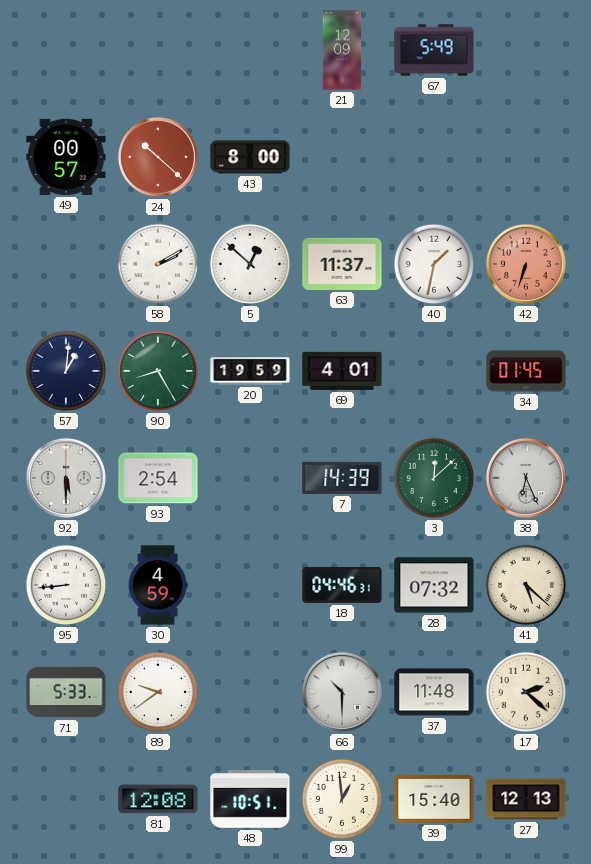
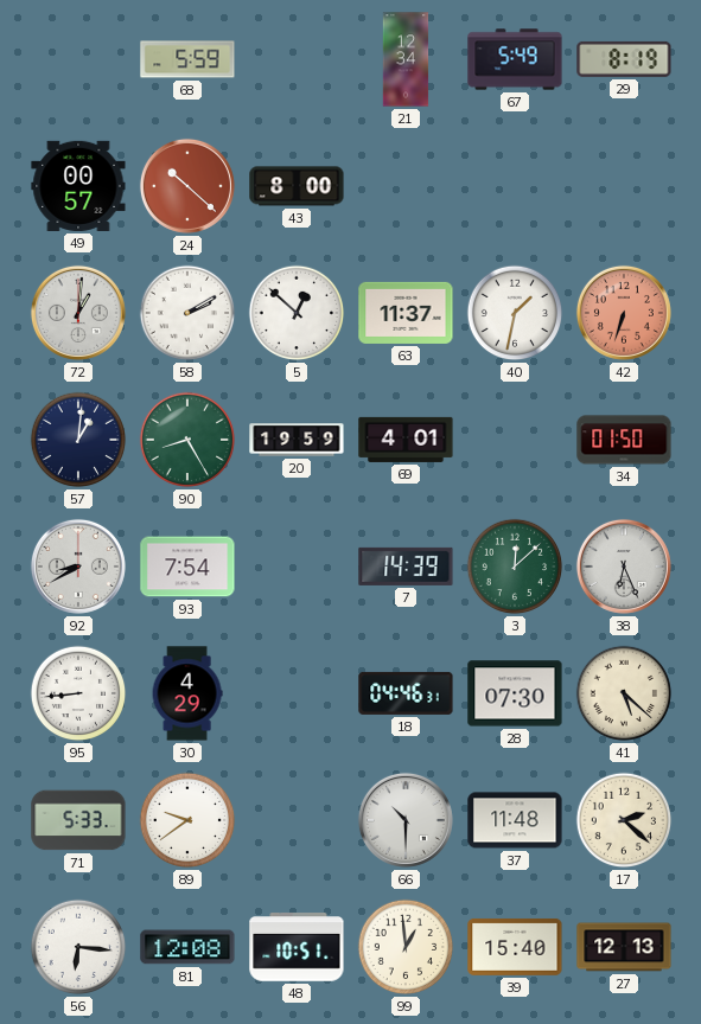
68: none -> 5:59 (187, 59)
21: 12:09 -> 12:34 (406, 59)
29: none -> 8:19 (624, 59)
72: none -> 1:01 (78, 313)
34: 01:45 -> 01:50 (624, 440)
92: 5:30 -> 8:40 (78, 567)
93: 2:54 -> 7:54 (187, 567)
30: 4:59 -> 4:29 (187, 693)
28: 07:32 -> 07:30 (515, 693)
56: none -> 6:16 (78, 947)
